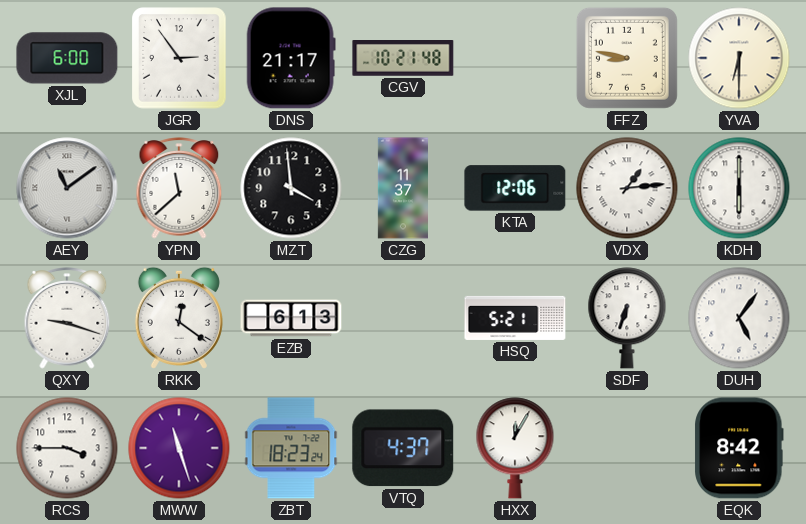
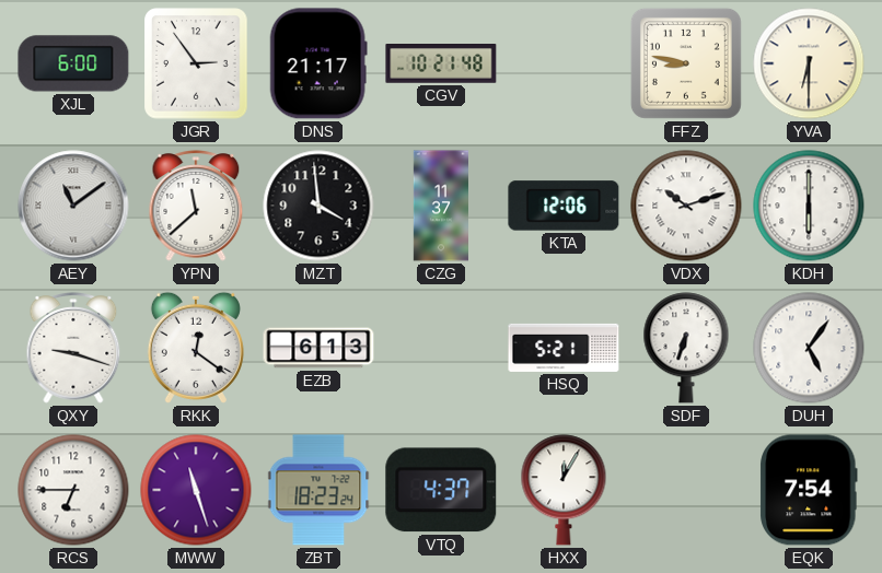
VDX: 1:14 -> 10:12 (686, 206)
RCS: 3:45 -> 6:45 (73, 490)
EQK: 8:42 -> 7:54 (810, 490)
